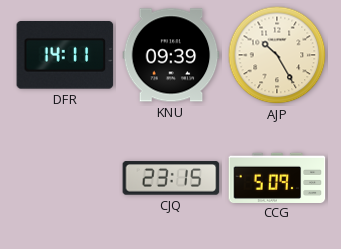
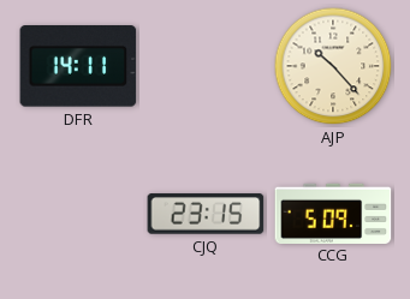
KNU: 09:39 -> none (171, 55)
AJP: 10:25 -> 10:23 (333, 66)
